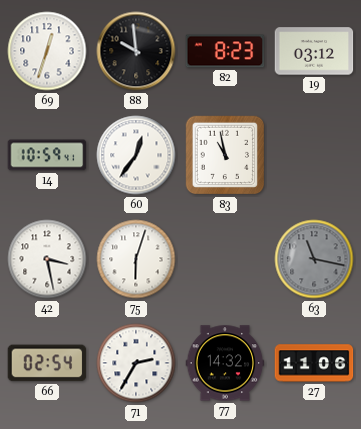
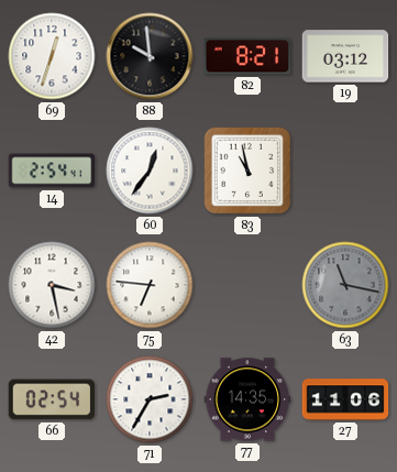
82: 8:23 -> 8:21 (247, 56)
14: 10:59 -> 2:54 (52, 171)
75: 6:03 -> 6:46 (150, 285)
77: 14:32 -> 14:35 (247, 399)
